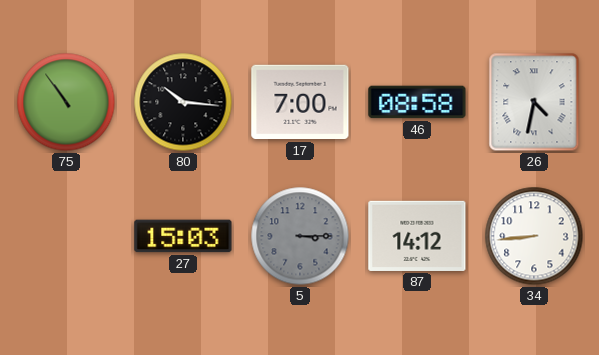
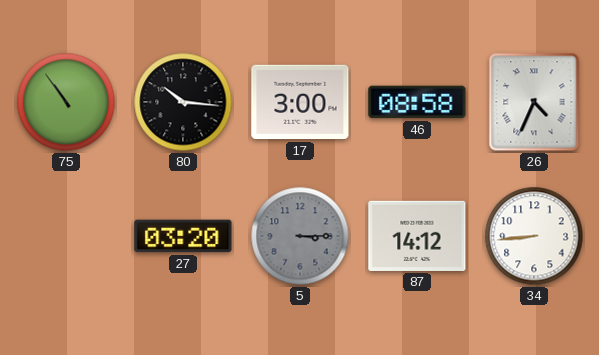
17: 7:00 -> 3:00 (300, 102)
26: 4:32 -> 4:34 (534, 102)
27: 15:03 -> 03:20 (183, 236)
